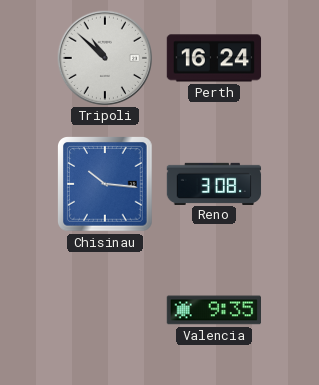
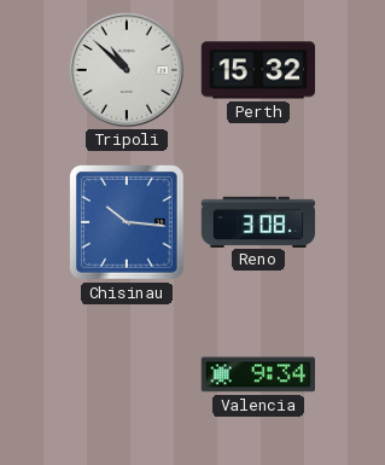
Perth: 16:24 -> 15:32 (258, 70)
Valencia: 9:35 -> 9:34 (257, 374)
